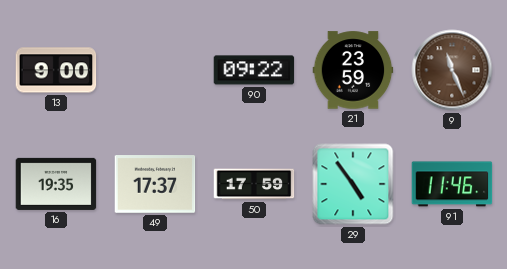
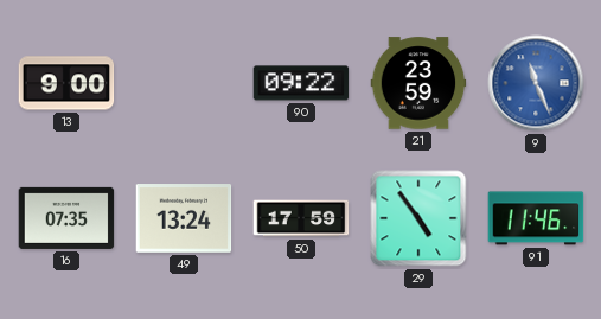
9 dial: brown -> blue (536, 83)
16: 19:35 -> 07:35 (66, 218)
49: 17:37 -> 13:24 (184, 218)
